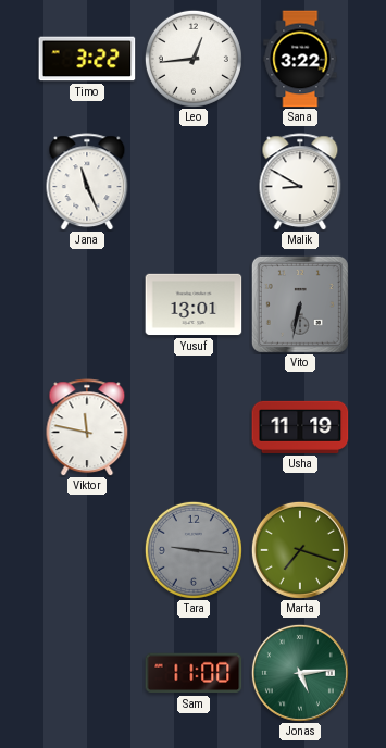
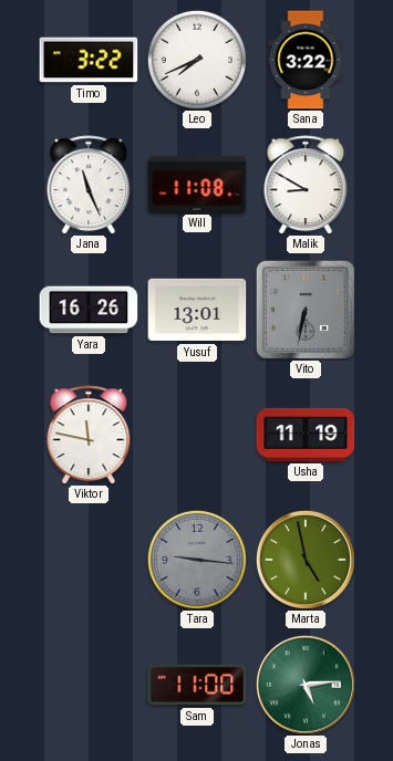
Leo: 12:44 -> 7:41 (197, 60)
Will: none -> 11:08 (197, 184)
Yara: none -> 16:26 (89, 310)
Marta: 7:18 -> 4:58 (306, 560)
